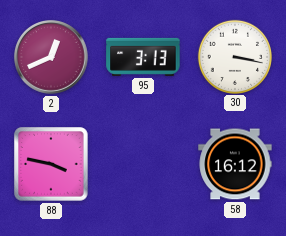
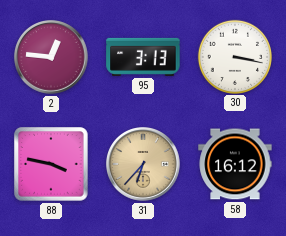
2: 12:41 -> 12:46 (52, 58)
31: none -> 6:37 (144, 165)
